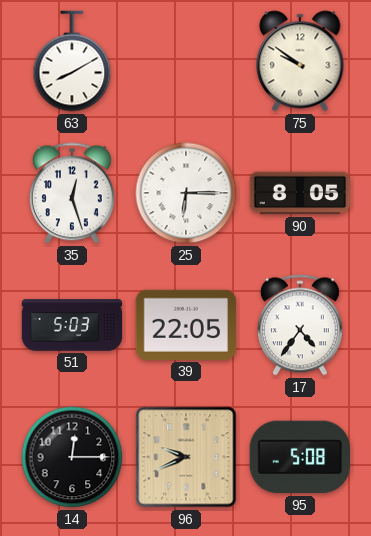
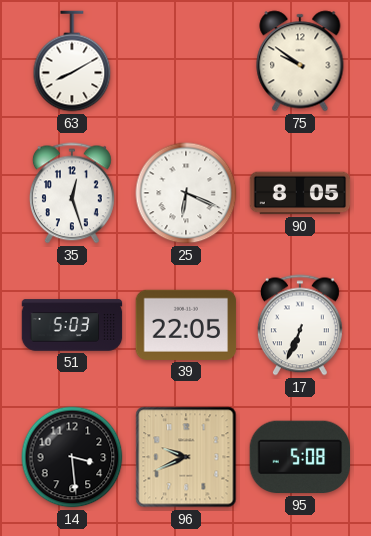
25: 6:15 -> 6:19 (186, 193)
17: 4:36 -> 6:34 (300, 325)
14: 12:15 -> 3:29 (72, 457)
